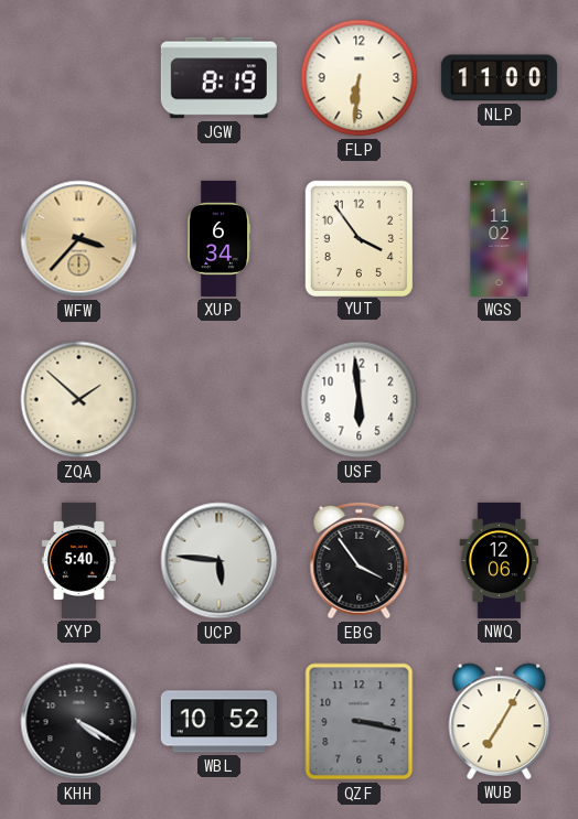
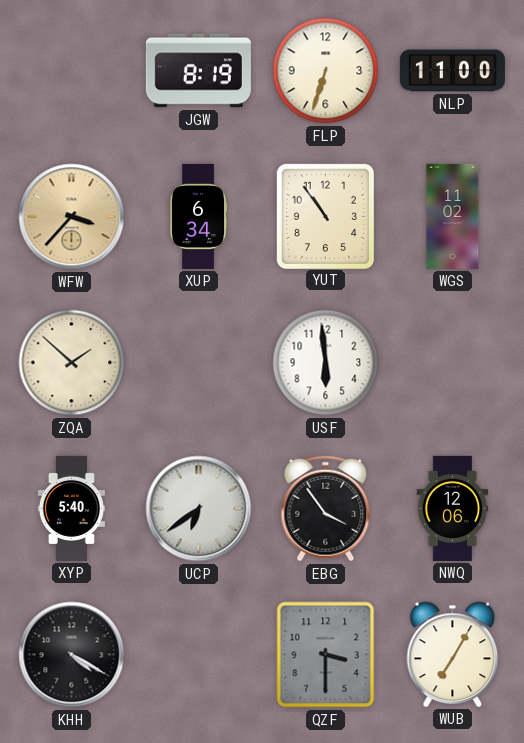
FLP: 6:31 -> 6:33 (326, 71)
YUT: 3:54 -> 10:54 (325, 216)
UCP: 5:46 -> 6:39 (199, 509)
WBL: 10:52 -> none (218, 722)
QZF: 3:17 -> 3:30 (326, 655)
